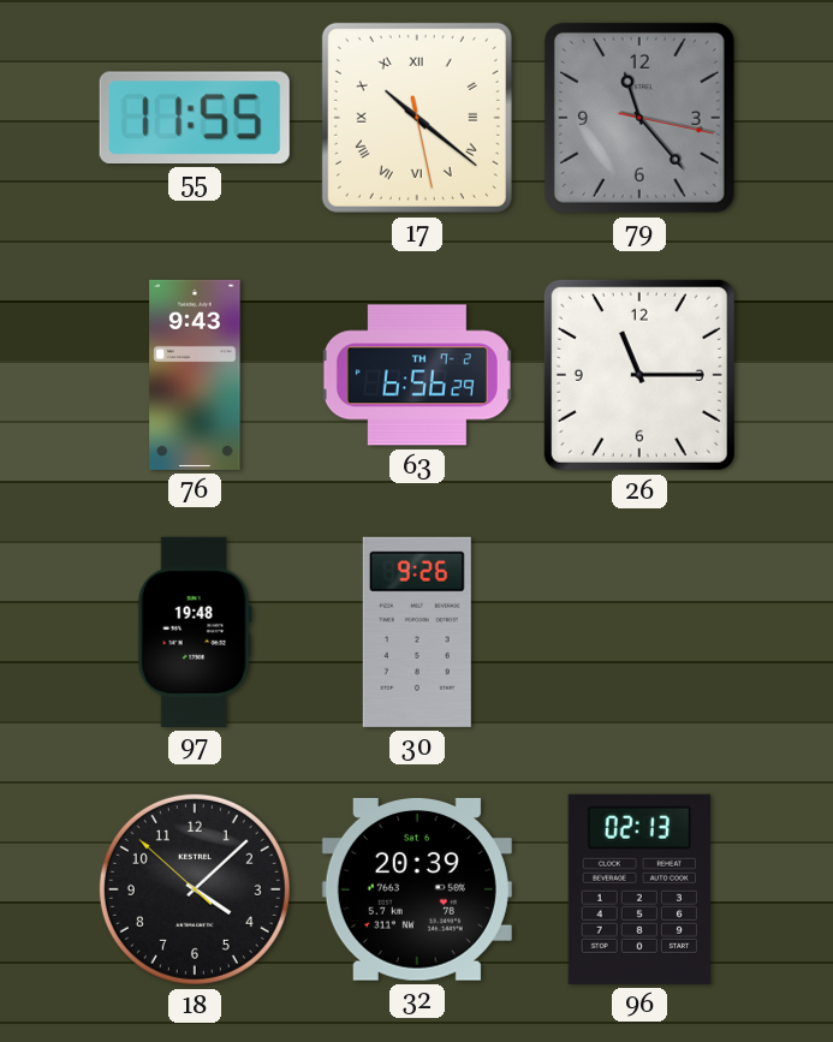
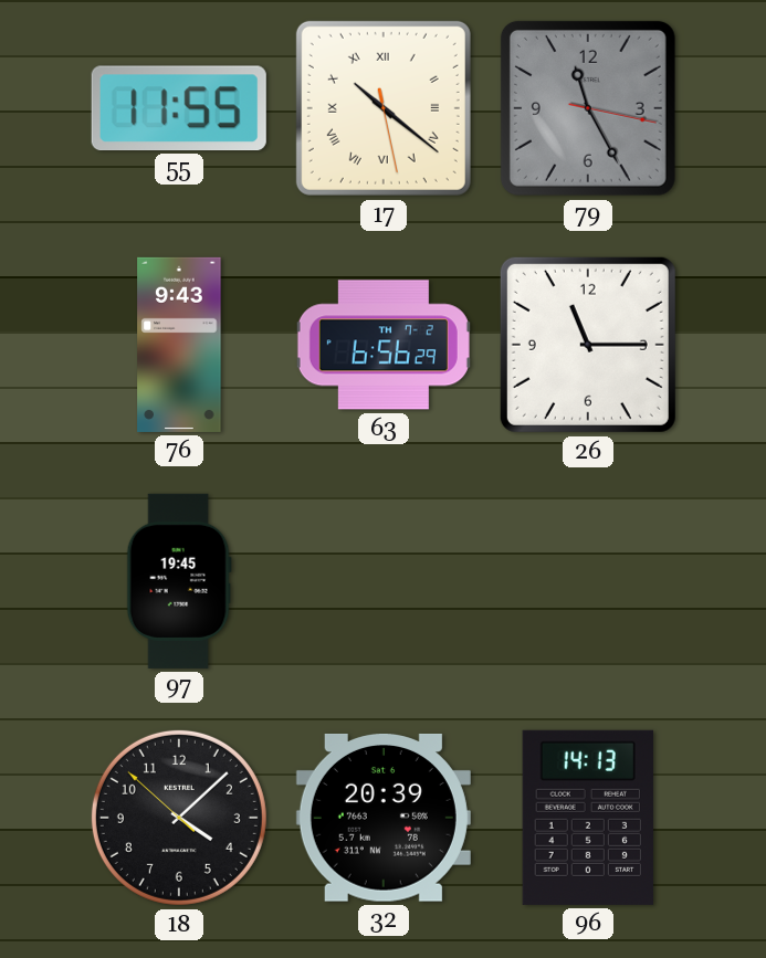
79: 11:23 -> 11:25 (588, 108)
97: 19:48 -> 19:45 (179, 581)
30: 9:26 -> none (417, 632)
96: 02:13 -> 14:13 (588, 818)
